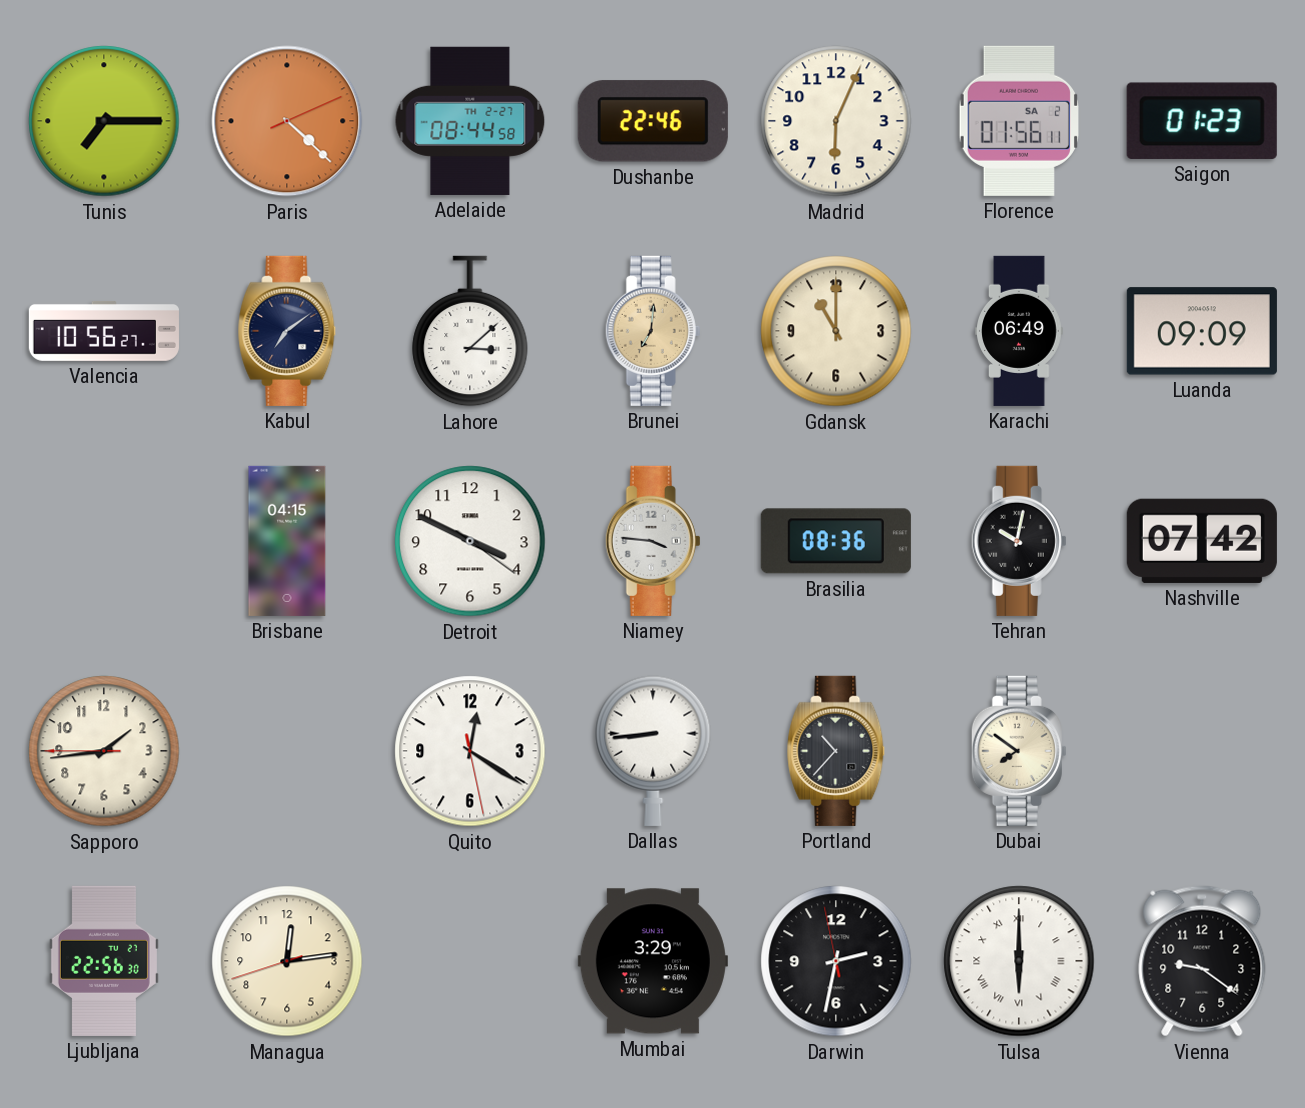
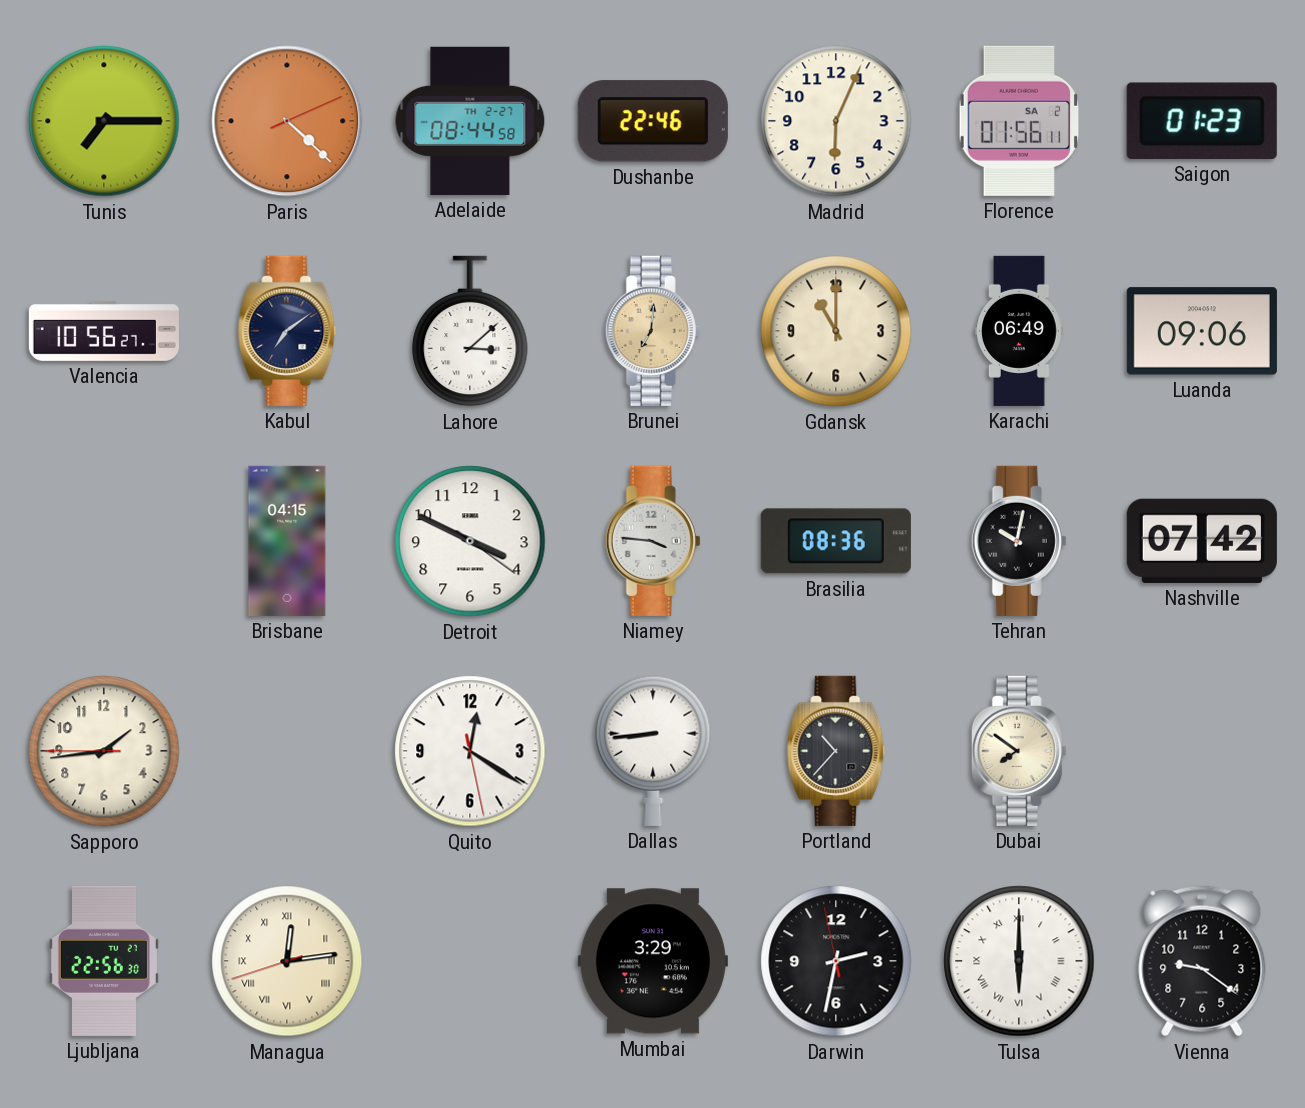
Luanda: 09:09 -> 09:06 (1202, 331)
Managua numerals: Arabic -> Roman (287, 961)
